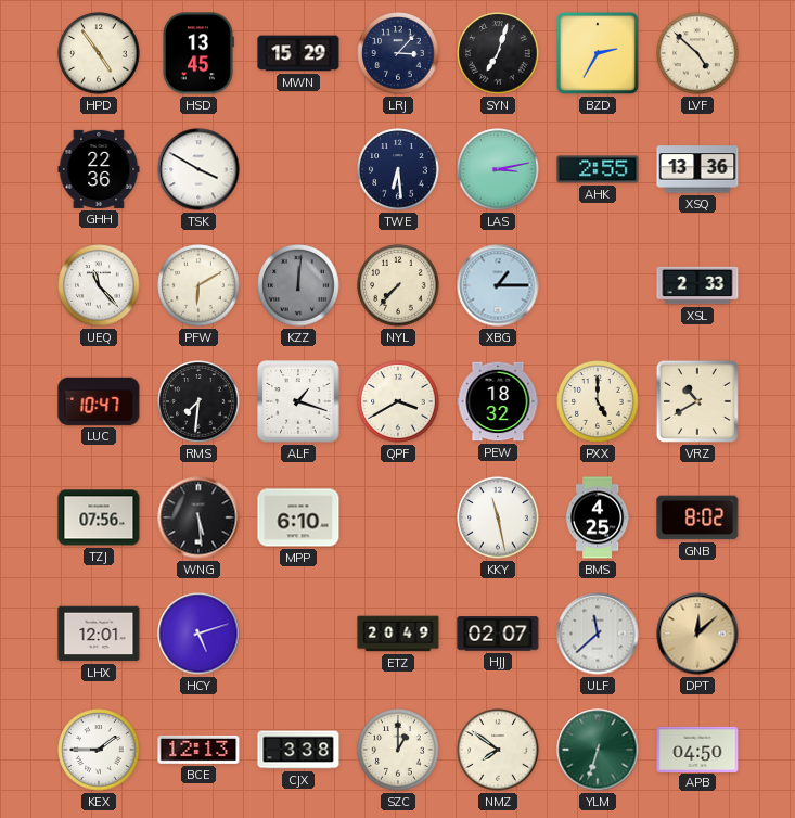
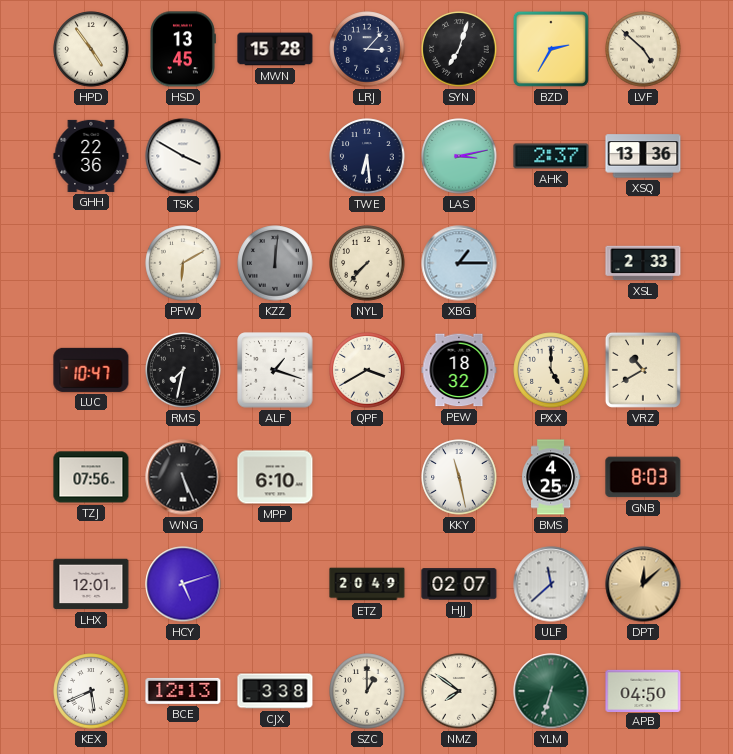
MWN: 15:29 -> 15:28 (275, 49)
AHK: 2:55 -> 2:37 (551, 156)
UEQ: 11:23 -> none (99, 285)
RMS: 7:31 -> 7:32 (183, 370)
WNG: 5:29 -> 5:26 (183, 477)
GNB: 8:02 -> 8:03 (643, 477)
KEX: 1:45 -> 5:41 (91, 691)
